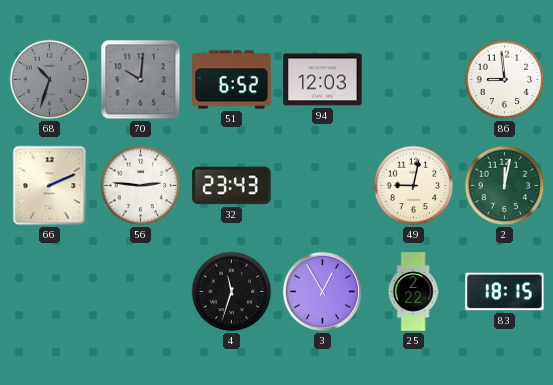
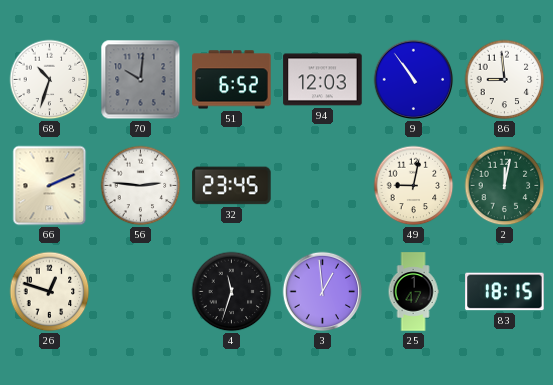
68 dial: grey -> white (50, 80)
9: none -> 10:54 (414, 80)
32: 23:43 -> 23:45 (232, 186)
26: none -> 12:48 (50, 292)
3: 12:55 -> 12:59 (323, 292)
25: 2:22 -> 1:47 (413, 292)
